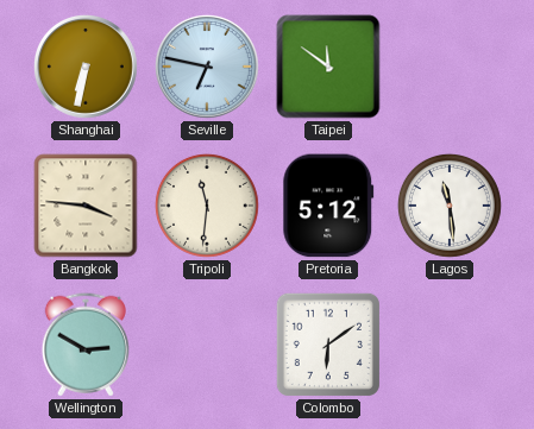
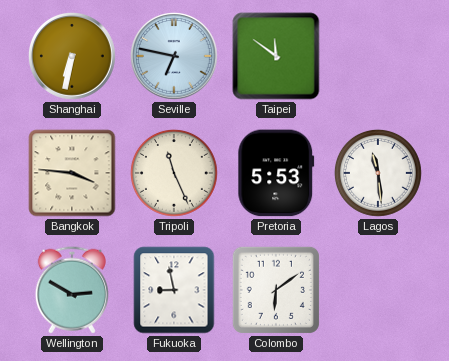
Tripoli: 11:31 -> 11:26 (174, 173)
Pretoria: 5:12 -> 5:53 (276, 173)
Fukuoka: none -> 8:58 (174, 290)
